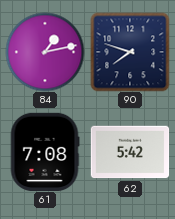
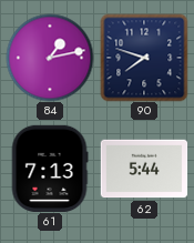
61: 7:08 -> 7:13 (50, 168)
62: 5:42 -> 5:44 (144, 169)
